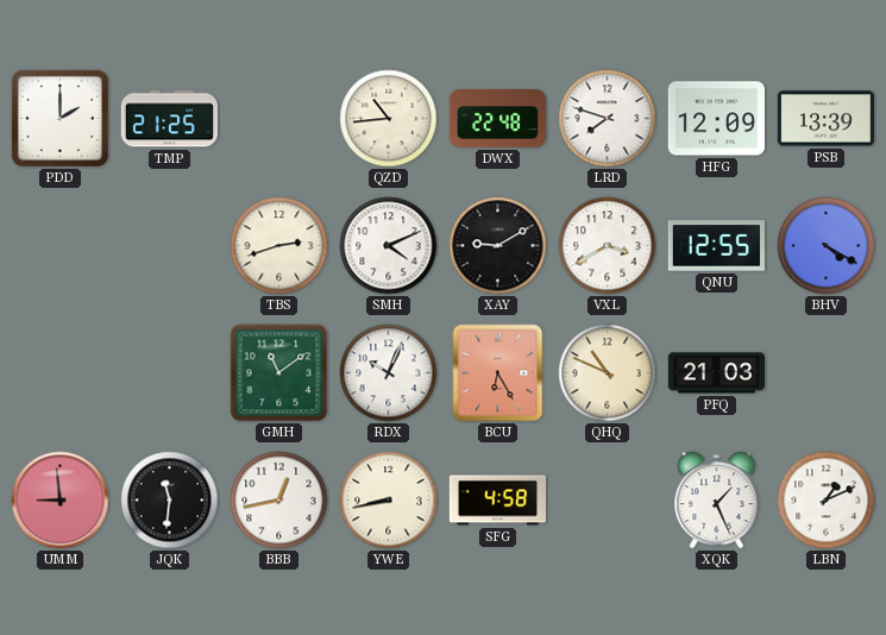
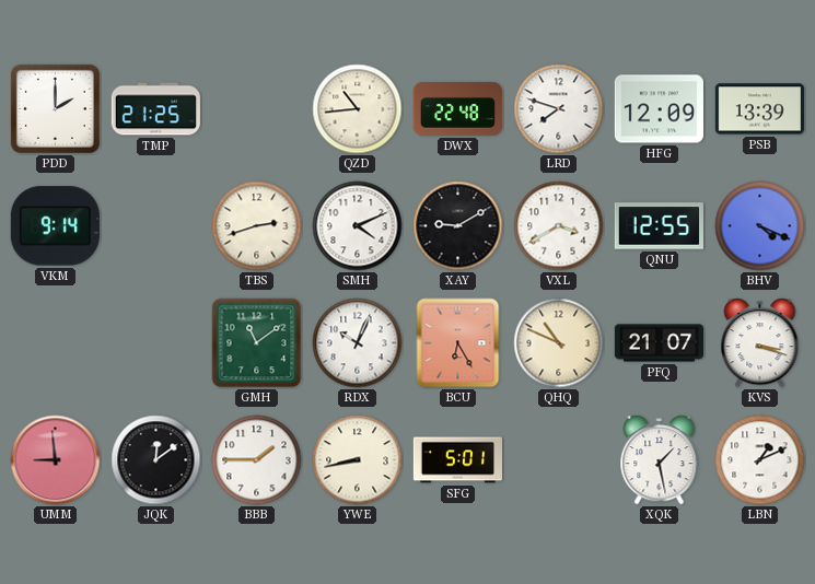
VKM: none -> 9:14 (55, 226)
BHV: 4:20 -> 4:19 (760, 226)
PFQ: 21:03 -> 21:07 (659, 343)
KVS: none -> 3:18 (760, 343)
JQK: 11:31 -> 12:09 (156, 460)
BBB: 12:43 -> 1:45 (257, 460)
SFG: 4:58 -> 5:01 (457, 460)
XQK: 1:26 -> 1:28 (660, 460)
